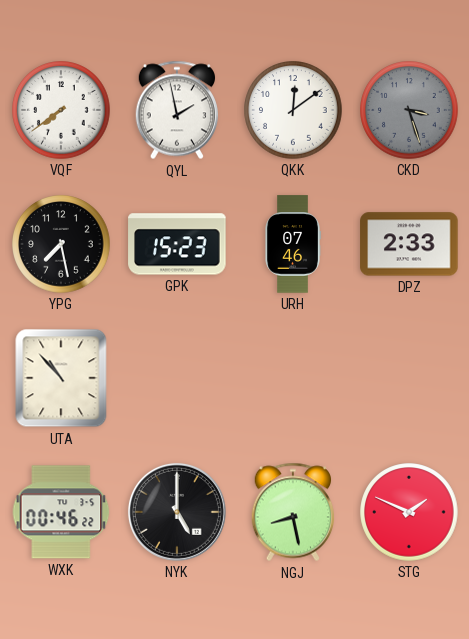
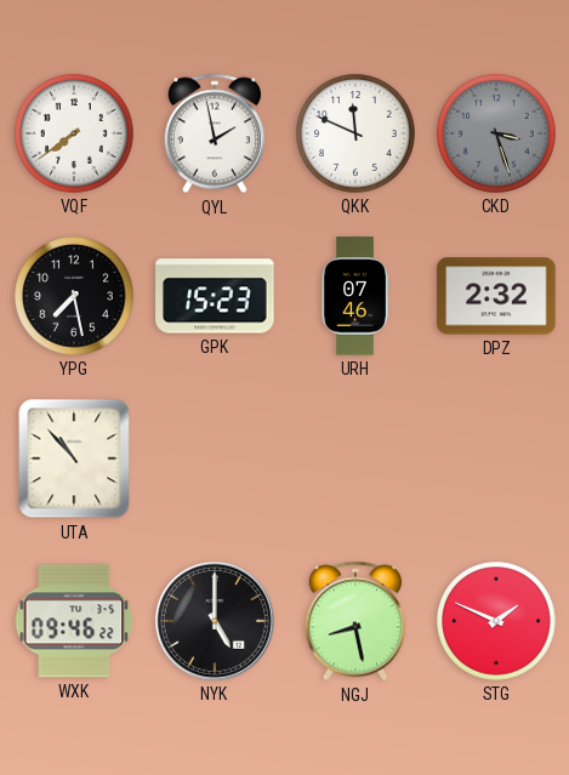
QKK: 12:09 -> 11:49 (355, 133)
DPZ: 2:33 -> 2:32 (496, 296)
WXK: 00:46 -> 09:46 (74, 621)
